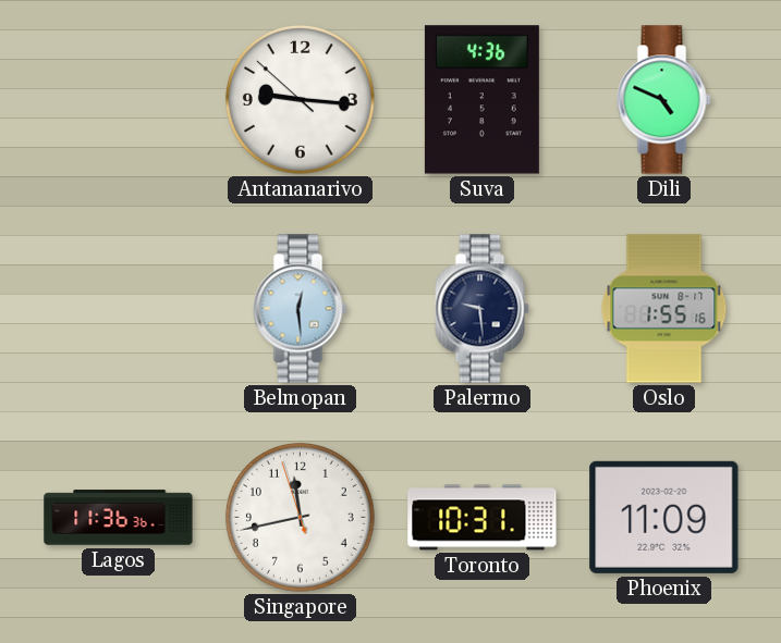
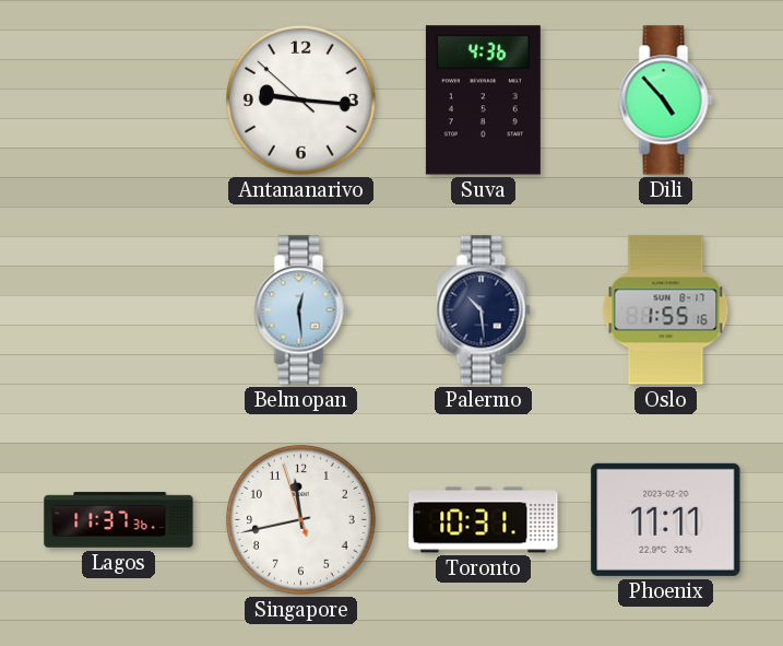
Dili: 4:49 -> 4:53 (666, 101)
Palermo: 9:29 -> 10:29 (484, 310)
Lagos: 11:36 -> 11:37 (119, 520)
Phoenix: 11:09 -> 11:11 (666, 519)
